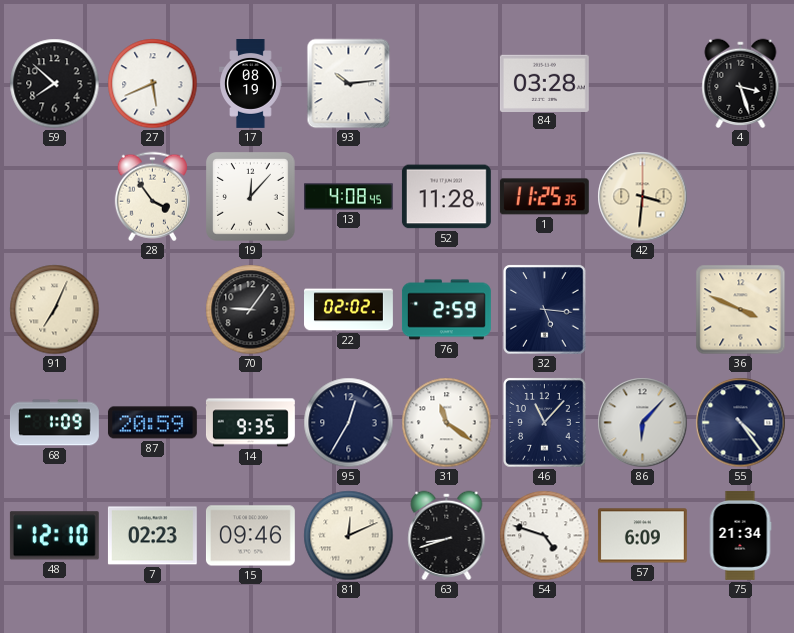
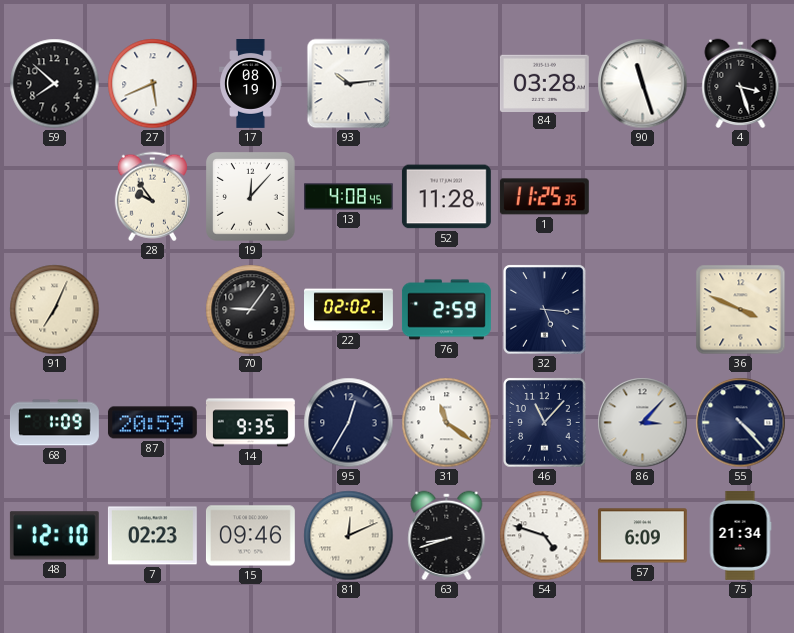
90: none -> 11:27 (643, 84)
28: 3:54 -> 9:54 (152, 197)
42: 3:31 -> none (643, 197)
86: 6:07 -> 3:07 (643, 423)
55: 4:24 -> 4:23 (741, 423)
